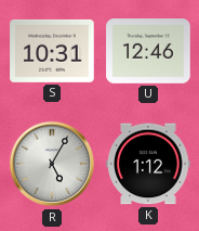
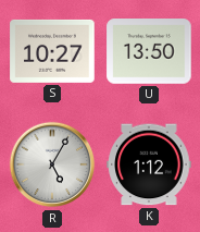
S: 10:31 -> 10:27 (52, 51)
U: 12:46 -> 13:50 (149, 51)
